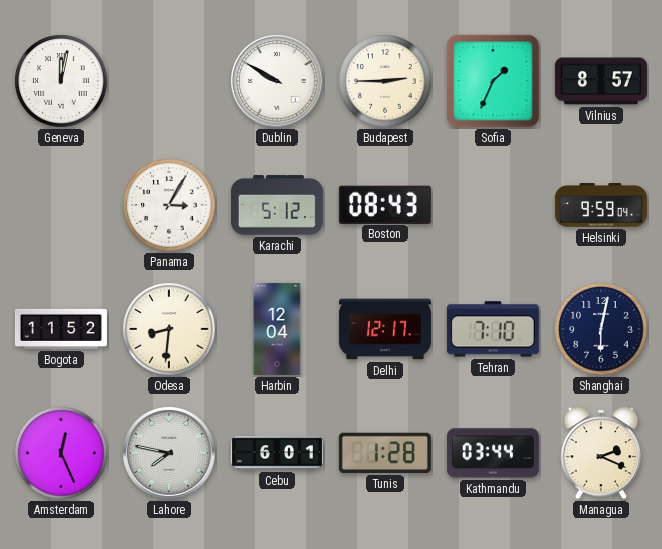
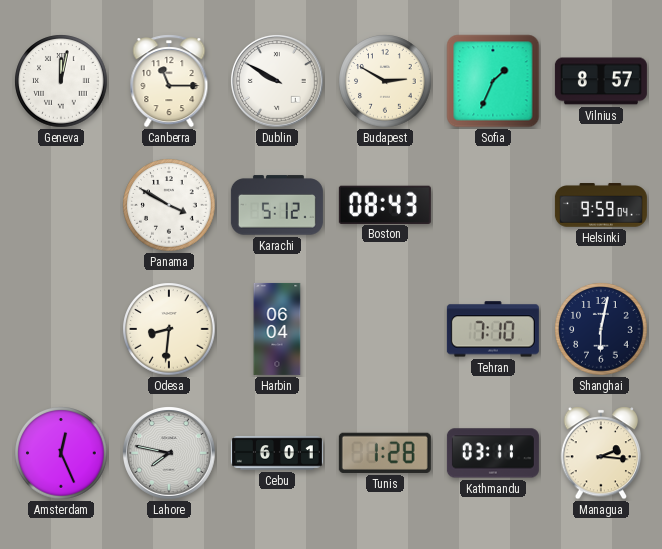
Canberra: none -> 11:15 (169, 81)
Budapest: 2:45 -> 2:50 (385, 81)
Panama: 3:05 -> 3:50 (169, 205)
Bogota: 11:52 -> none (61, 329)
Harbin: 12:04 -> 06:04 (277, 329)
Delhi: 12:17 -> none (385, 329)
Kathmandu: 03:44 -> 03:11 (493, 453)
Managua: 2:19 -> 2:16 (601, 453)
